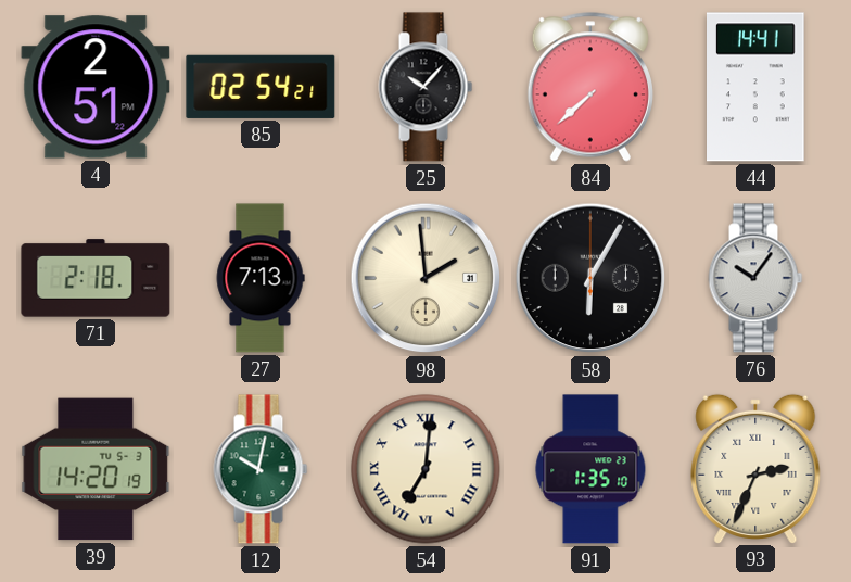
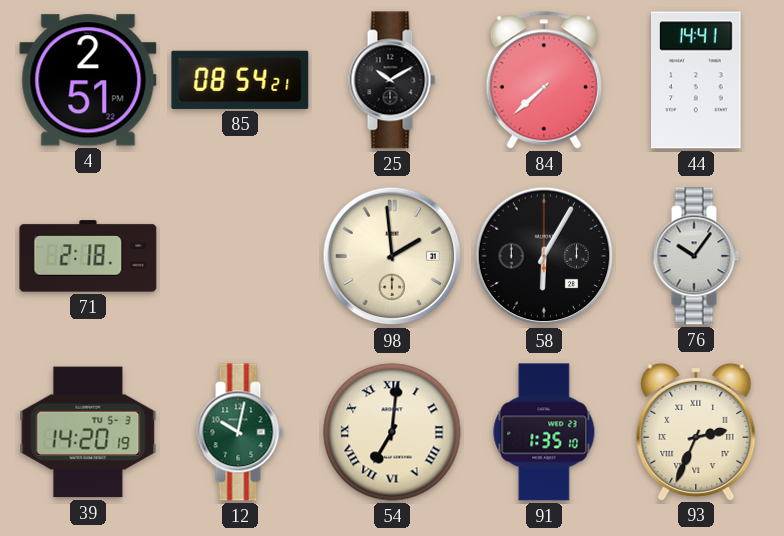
85: 02:54 -> 08:54 (240, 80)
25: 10:07 -> 10:10 (392, 80)
27: 7:13 -> none (261, 278)
